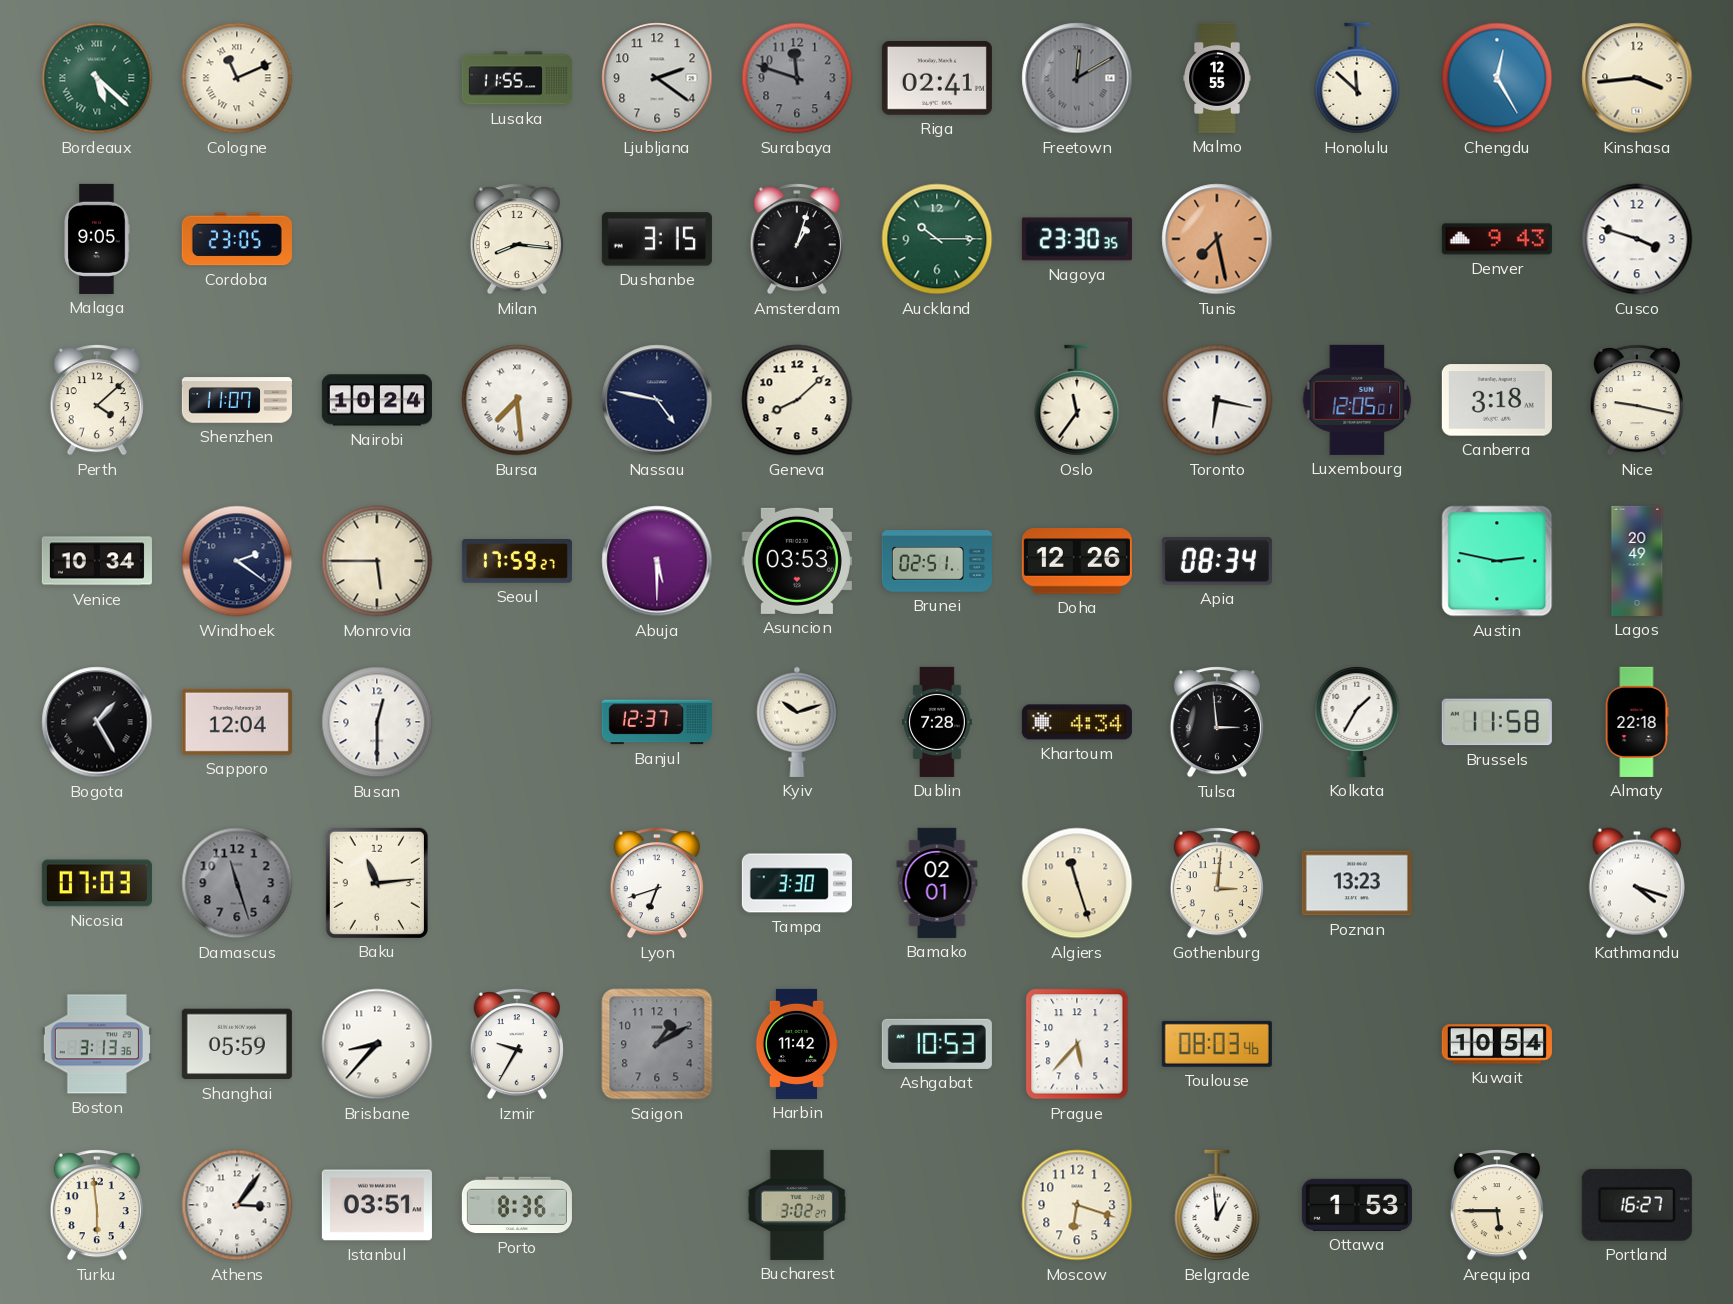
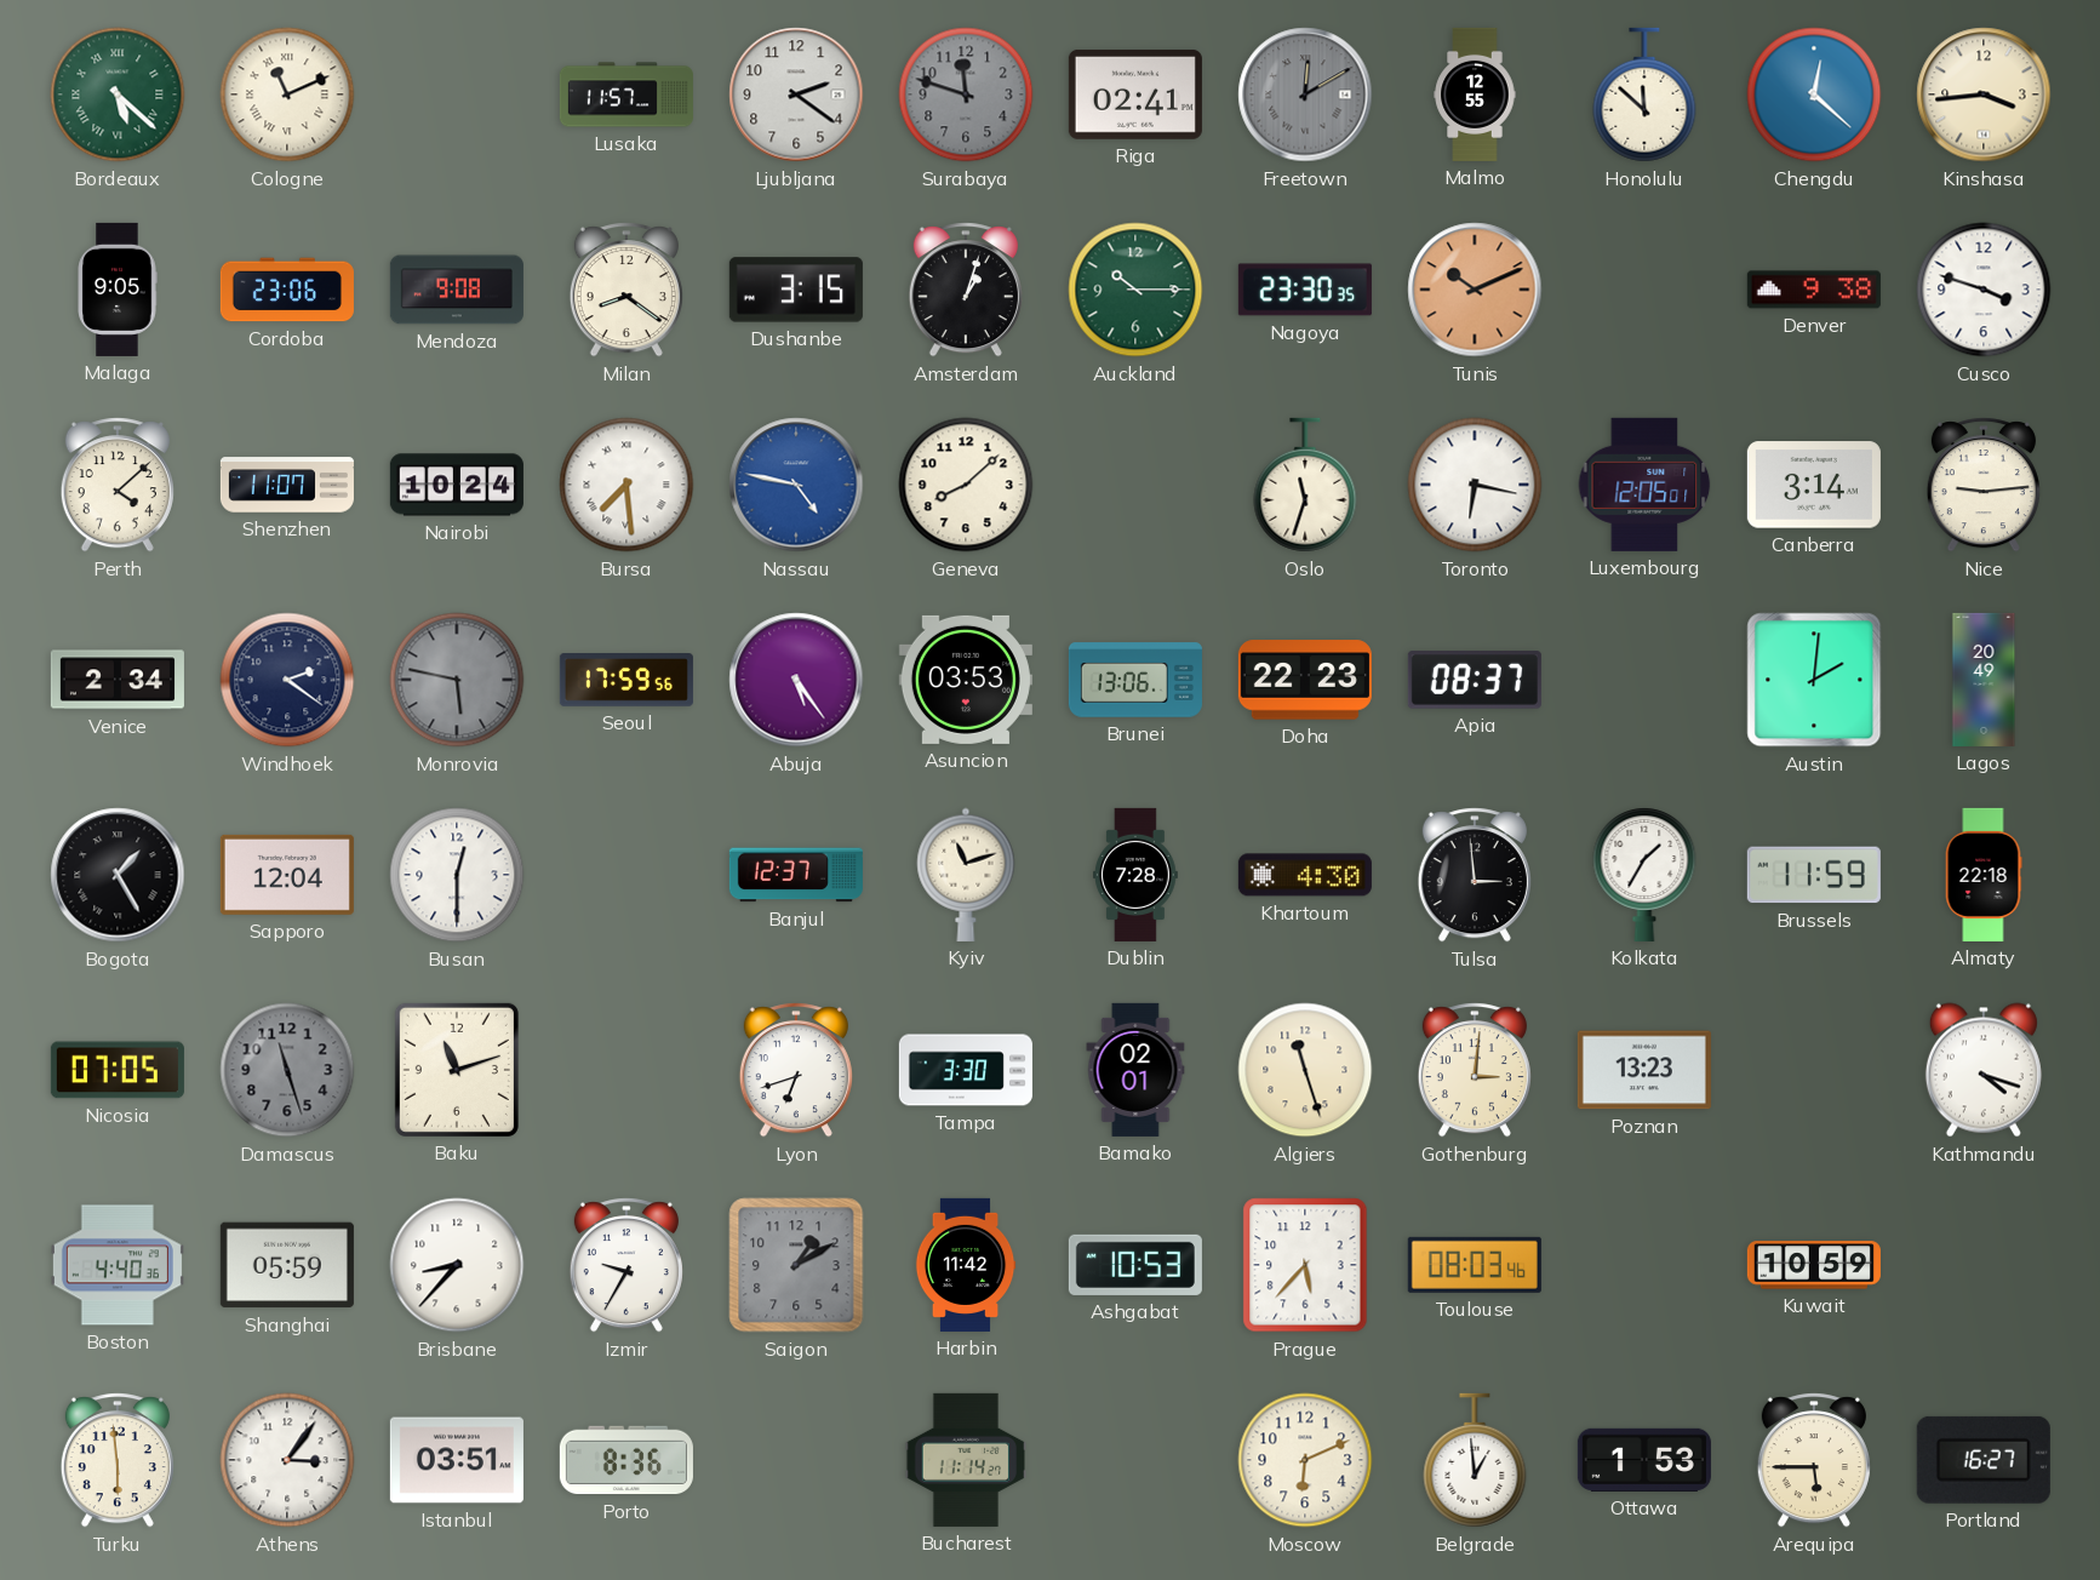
Lusaka: 11:55 -> 11:57 (626, 95)
Chengdu: 12:25 -> 12:22 (1814, 95)
Cordoba: 23:05 -> 23:06 (287, 290)
Mendoza: none -> 9:08 (457, 290)
Milan: 8:16 -> 8:21 (626, 290)
Tunis: 7:28 -> 10:11 (1475, 290)
Denver: 9:43 -> 9:38 (1814, 290)
Nassau dial: navy -> blue (796, 485)
Oslo: 11:36 -> 11:33 (1305, 485)
Canberra: 3:18 -> 3:14 (1814, 485)
Nice: 9:17 -> 9:14 (1984, 485)
Venice: 10:34 -> 2:34 (118, 680)
Monrovia: 5:45 -> 5:47 (457, 680)
Monrovia dial: cream -> grey (457, 680)
Seoul: 17:59:27 -> 17:59:56 (626, 681)
Abuja: 5:30 -> 5:24 (796, 680)
Brunei: 02:51 -> 13:06 (1135, 680)
Doha: 12:26 -> 22:23 (1305, 680)
Apia: 08:34 -> 08:37 (1475, 680)
Austin: 2:47 -> 2:01 (1814, 680)
Kyiv: 10:12 -> 11:12 (966, 875)
Khartoum: 4:34 -> 4:30 (1305, 875)
Brussels: 11:58 -> 11:59 (1814, 875)
Nicosia: 07:03 -> 07:05 (118, 1070)
Baku: 11:14 -> 11:12 (457, 1070)
Boston: 3:13 -> 4:40 (118, 1265)
Kuwait: 10:54 -> 10:59 (1814, 1265)
Bucharest: 3:02 -> 11:14 (965, 1460)
Moscow: 6:18 -> 6:11 (1305, 1460)
